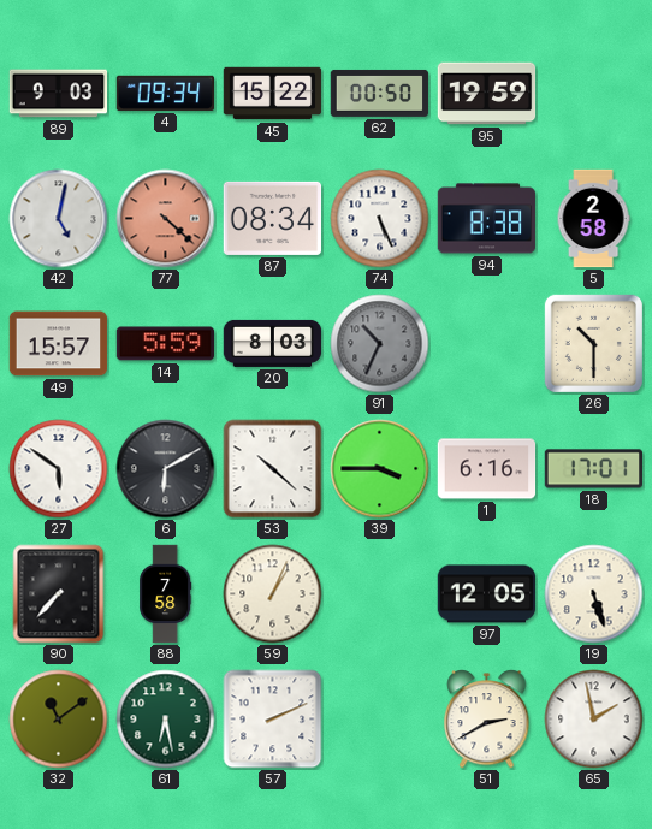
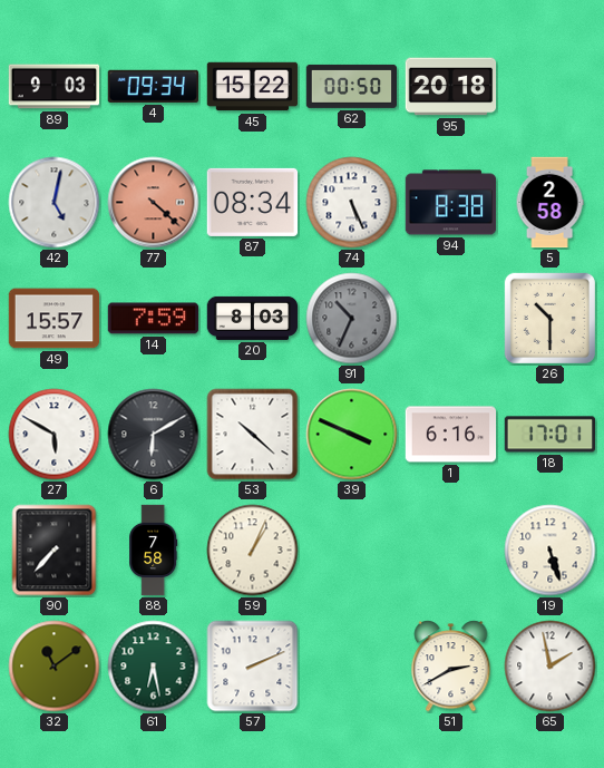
95: 19:59 -> 20:18 (451, 87)
14: 5:59 -> 7:59 (154, 319)
27: 5:51 -> 5:50 (55, 435)
39: 3:45 -> 3:49 (352, 435)
97: 12:05 -> none (487, 594)
